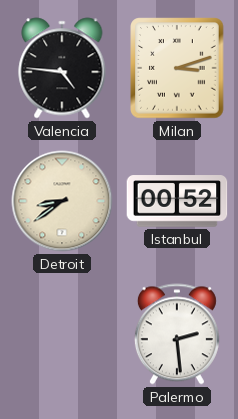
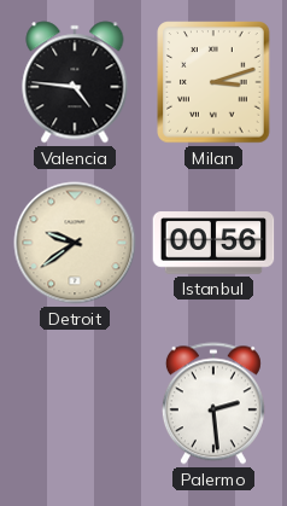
Detroit: 8:39 -> 9:39 (75, 243)
Istanbul: 00:52 -> 00:56 (213, 243)
